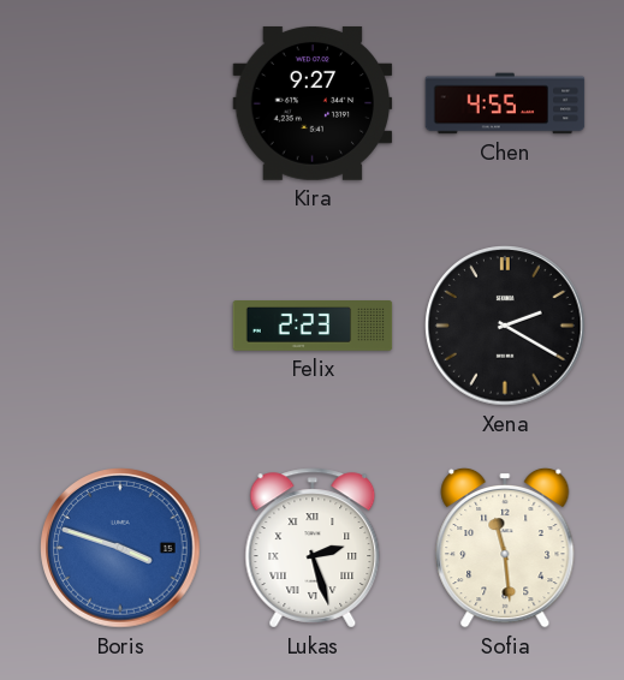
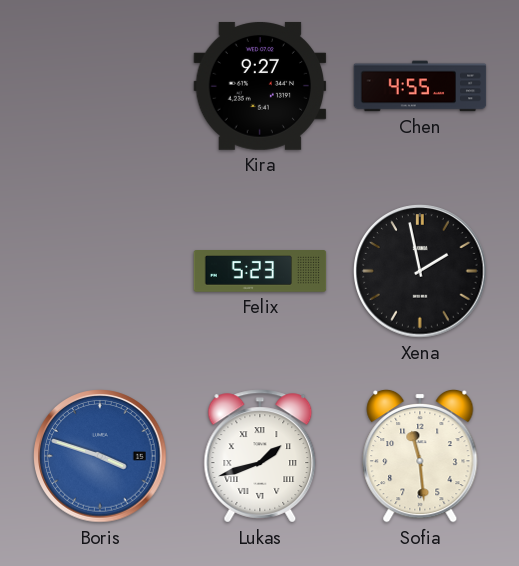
Felix: 2:23 -> 5:23 (260, 272)
Xena: 2:20 -> 1:58 (420, 271)
Lukas: 2:27 -> 1:42 (260, 456)
